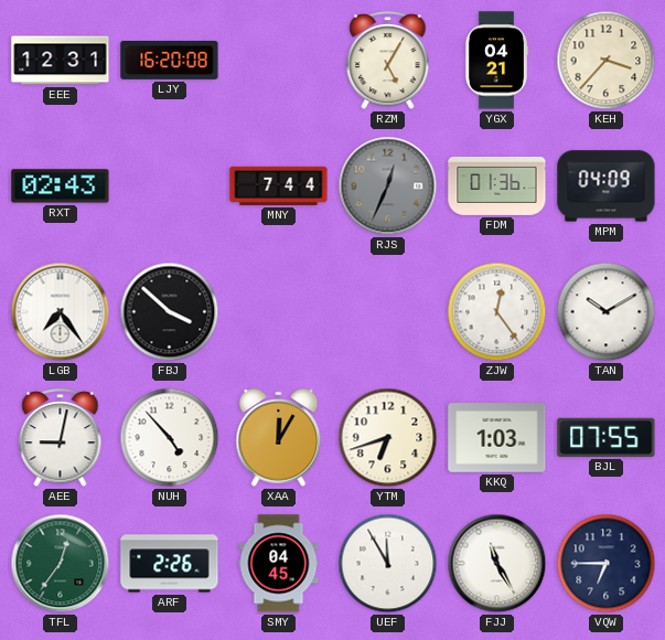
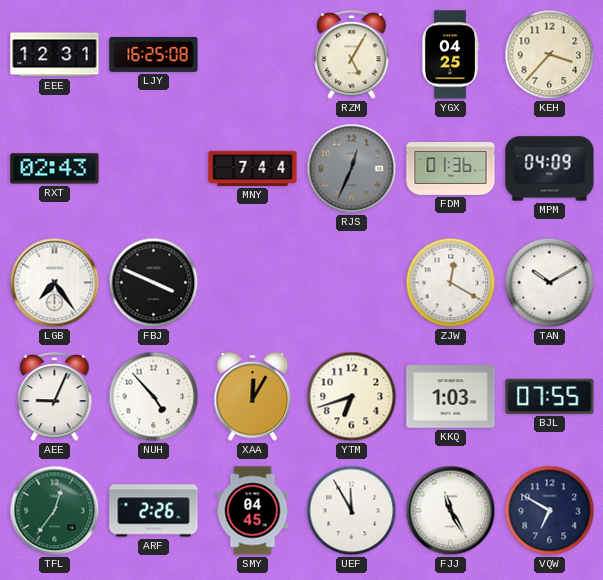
LJY: 16:20 -> 16:25 (154, 54)
YGX: 04:21 -> 04:25 (449, 55)
FBJ: 3:52 -> 3:49 (154, 283)
ZJW: 12:24 -> 12:20 (451, 283)
AEE: 9:02 -> 9:04 (55, 397)
VQW: 6:45 -> 6:50 (550, 511)
